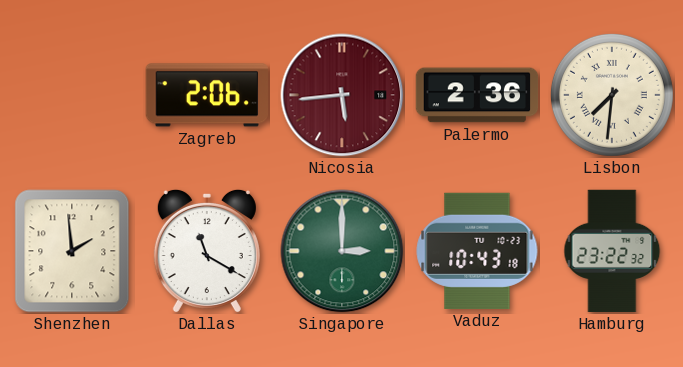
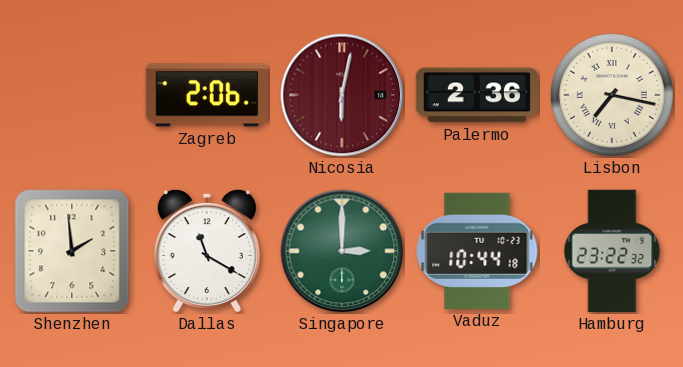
Nicosia: 5:44 -> 6:02 (342, 95)
Lisbon: 7:31 -> 7:17 (612, 95)
Vaduz: 10:43 -> 10:44 (477, 251)
